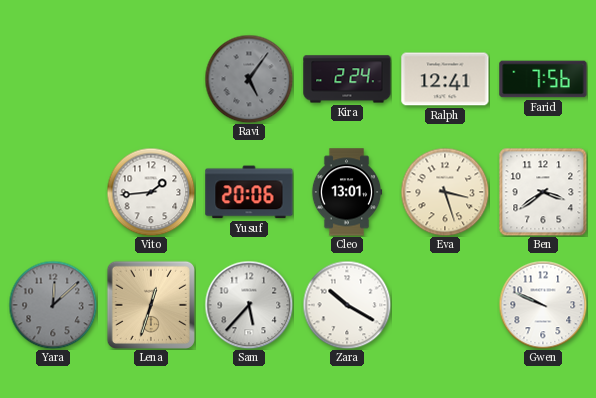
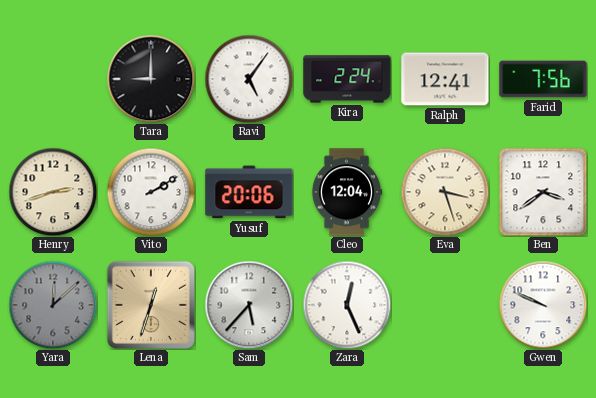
Tara: none -> 9:00 (151, 79)
Ravi dial: grey -> white (249, 79)
Henry: none -> 2:42 (53, 192)
Vito: 1:44 -> 2:10 (151, 192)
Cleo: 13:01 -> 12:04 (347, 192)
Zara: 10:20 -> 12:26 (347, 305)
